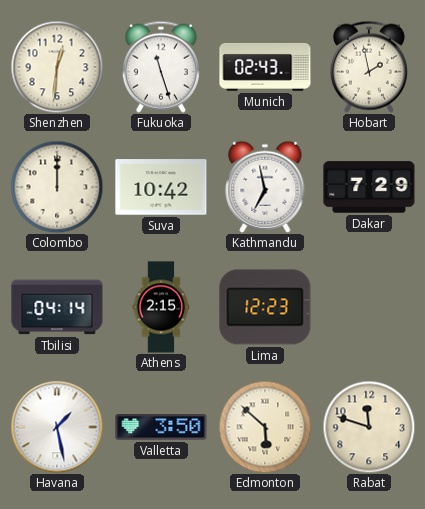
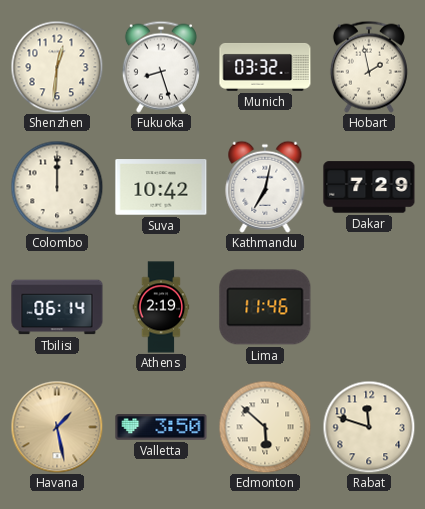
Fukuoka: 11:27 -> 8:27 (161, 67)
Munich: 02:43 -> 03:32 (265, 67)
Kathmandu: 6:58 -> 7:02 (265, 187)
Tbilisi: 04:14 -> 06:14 (57, 307)
Athens: 2:15 -> 2:19 (161, 307)
Lima: 12:23 -> 11:46 (265, 307)
Havana dial: white -> champagne (57, 427)
